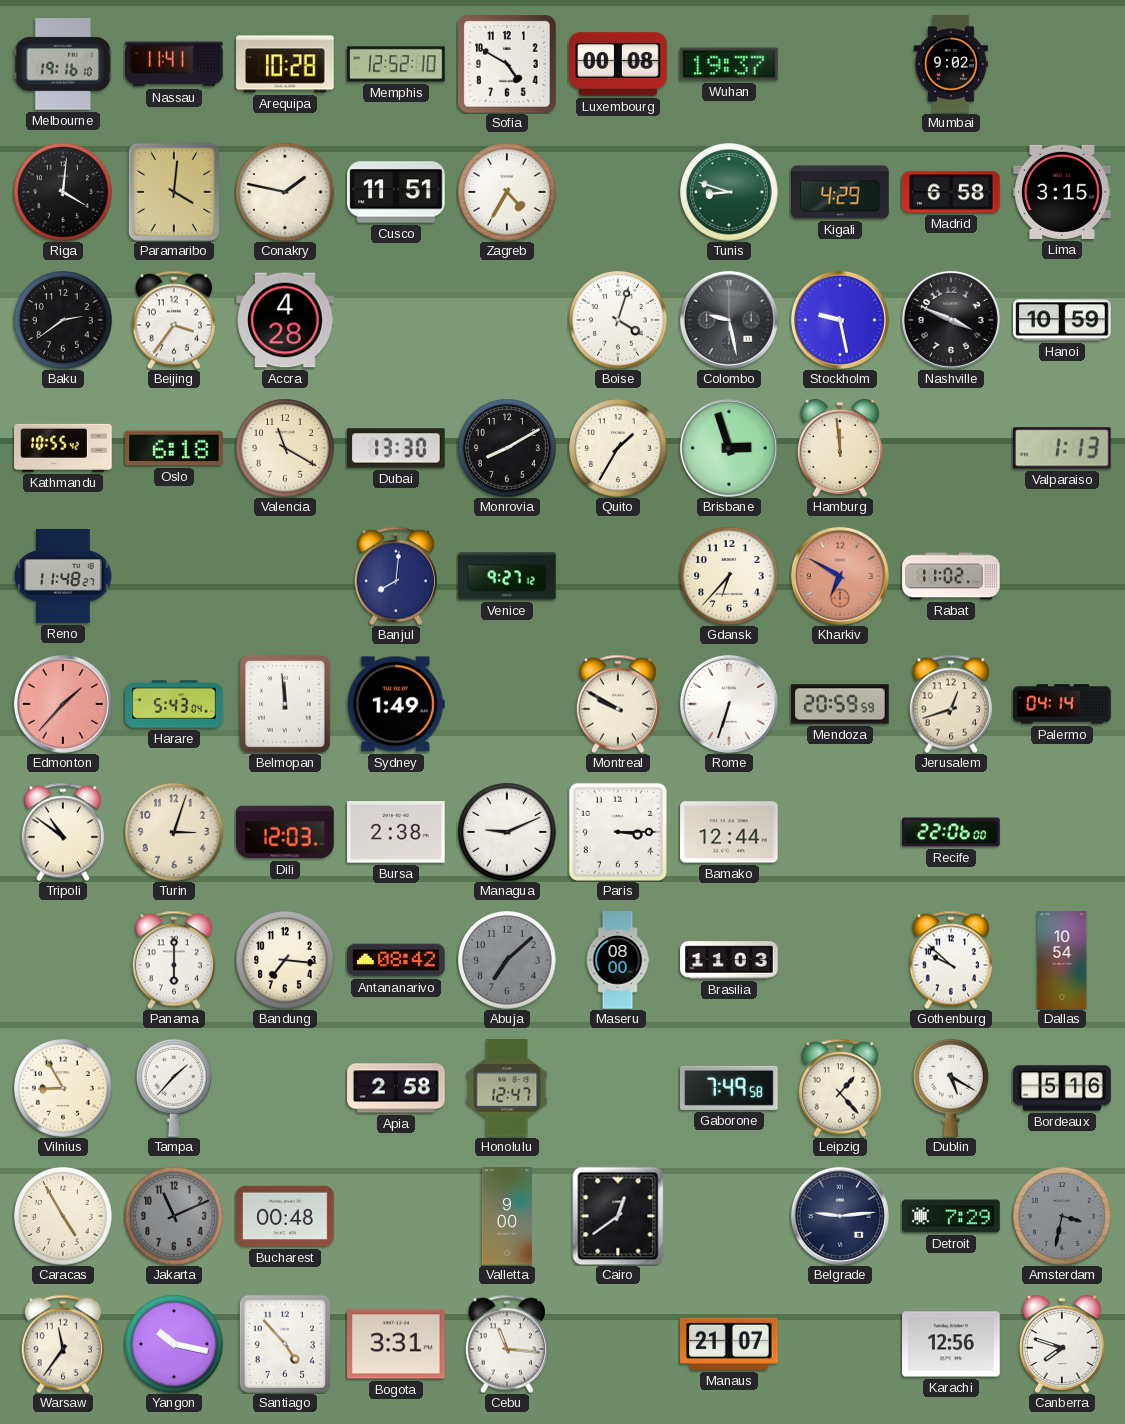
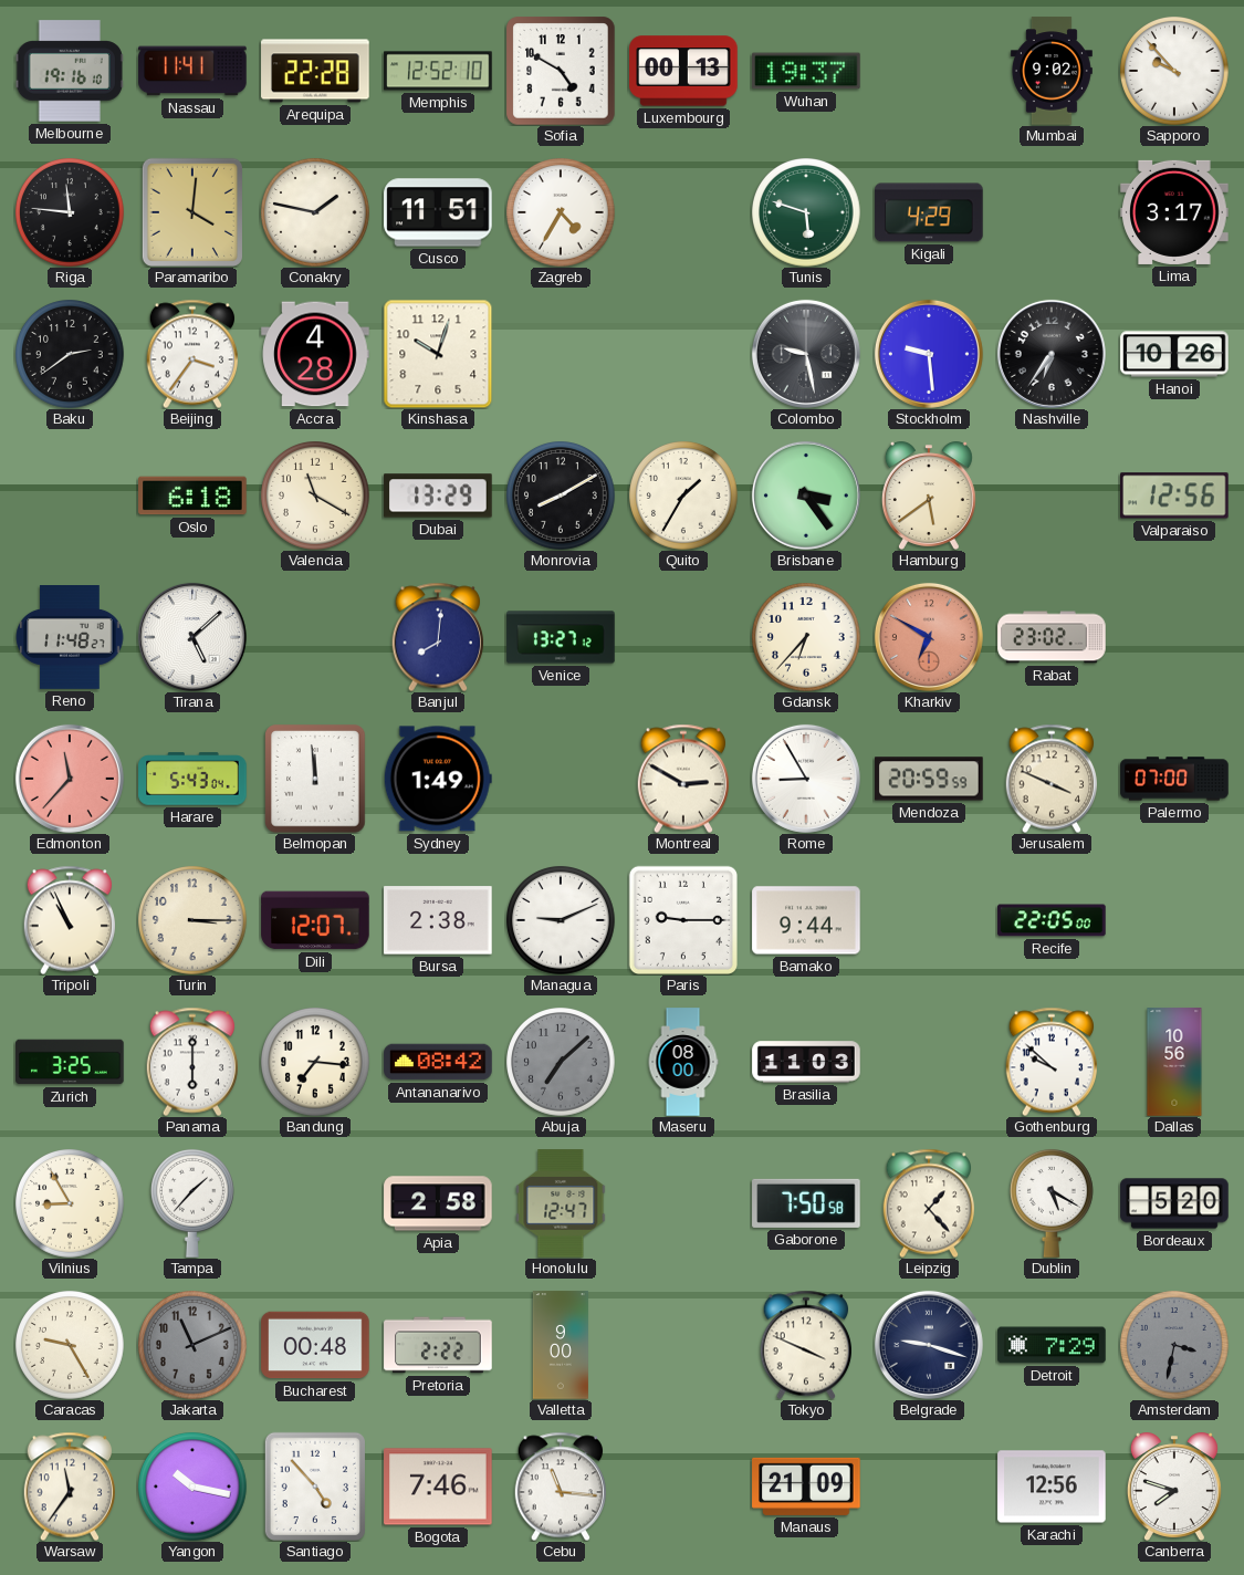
Arequipa: 10:28 -> 22:28 (315, 71)
Luxembourg: 00:08 -> 00:13 (683, 71)
Sapporo: none -> 9:53 (1175, 72)
Riga: 4:01 -> 11:46 (71, 213)
Tunis: 8:48 -> 5:48 (807, 213)
Madrid: 6:58 -> none (951, 192)
Lima: 3:15 -> 3:17 (1174, 212)
Kinshasa: none -> 10:03 (438, 354)
Boise: 4:03 -> none (619, 321)
Stockholm: 9:28 -> 9:29 (929, 354)
Nashville: 3:49 -> 6:36 (1052, 354)
Hanoi: 10:59 -> 10:26 (1174, 354)
Kathmandu: 10:55 -> none (63, 448)
Dubai: 13:30 -> 13:29 (438, 496)
Brisbane: 2:57 -> 3:24 (806, 496)
Hamburg: 11:59 -> 5:39 (929, 496)
Valparaiso: 1:13 -> 12:56 (1175, 496)
Tirana: none -> 5:08 (192, 637)
Venice: 9:27 -> 13:27 (561, 637)
Rabat: 11:02 -> 23:02 (1052, 637)
Edmonton: 1:37 -> 11:37 (70, 779)
Montreal: 9:50 -> 2:50 (683, 779)
Rome: 6:33 -> 8:55 (806, 779)
Jerusalem: 12:42 -> 3:49 (1052, 779)
Palermo: 04:14 -> 07:00 (1174, 779)
Tripoli: 10:51 -> 10:56 (70, 920)
Turin: 3:03 -> 3:15 (194, 921)
Dili: 12:03 -> 12:07 (315, 920)
Paris: 3:15 -> 9:15 (683, 920)
Bamako: 12:44 -> 9:44 (806, 920)
Recife: 22:06 -> 22:05 (1052, 920)
Zurich: none -> 3:25 (70, 1062)
Dallas: 10:54 -> 10:56 (1174, 1062)
Gaborone: 7:49 -> 7:50 (806, 1203)
Bordeaux: 5:16 -> 5:20 (1174, 1203)
Caracas: 4:55 -> 9:25 (71, 1346)
Pretoria: none -> 2:22 (438, 1345)
Cairo: 12:39 -> none (618, 1216)
Tokyo: none -> 3:49 (806, 1345)
Belgrade: 9:14 -> 9:18 (929, 1345)
Bogota: 3:31 -> 7:46 (438, 1487)
Manaus: 21:07 -> 21:09 (806, 1487)
